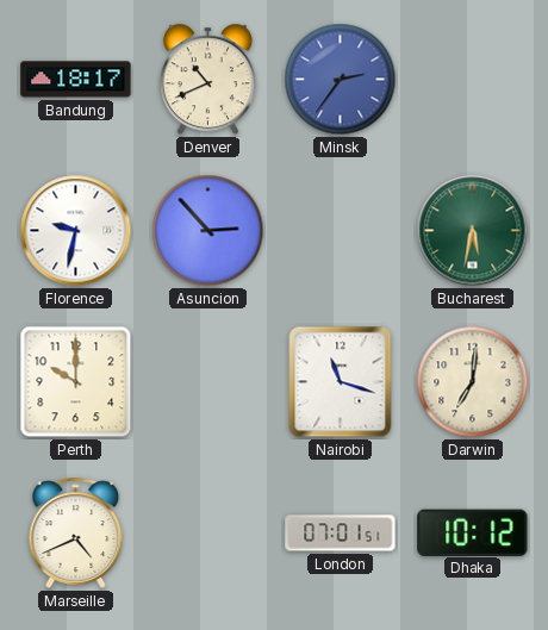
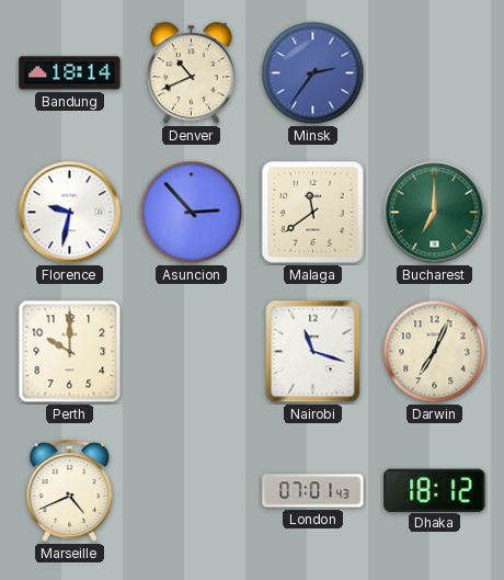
Bandung: 18:17 -> 18:14 (70, 73)
Malaga: none -> 11:39 (313, 213)
Bucharest: 5:32 -> 7:00 (435, 213)
Darwin: 7:01 -> 7:04 (435, 352)
London: 07:01:51 -> 07:01:43 (313, 491)
Dhaka: 10:12 -> 18:12 (435, 490)
